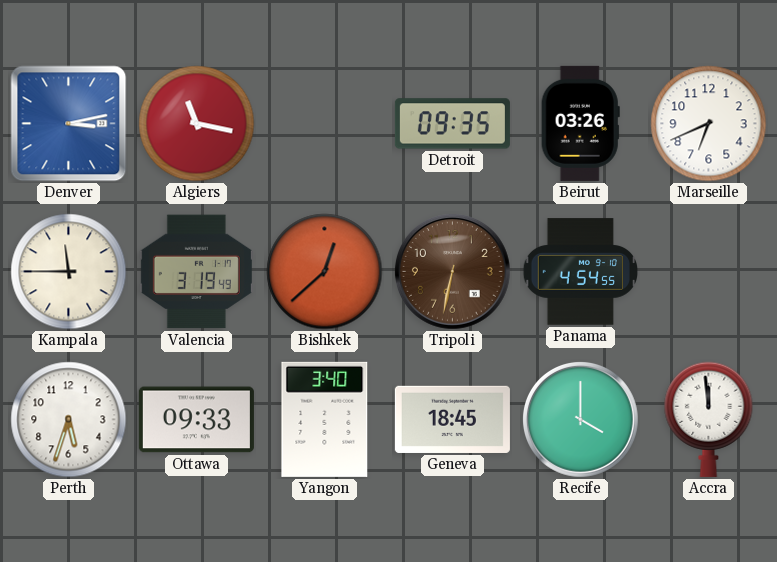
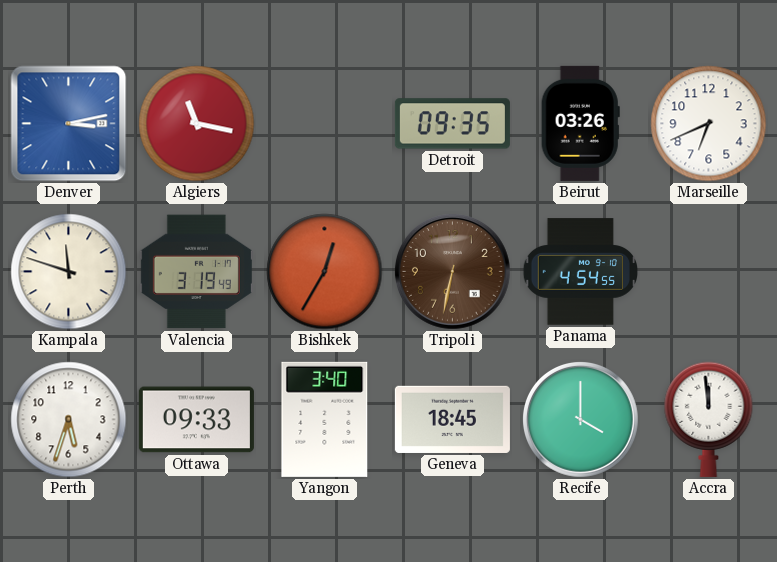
Kampala: 11:45 -> 11:48 (69, 272)
Bishkek: 12:38 -> 12:35 (325, 272)
